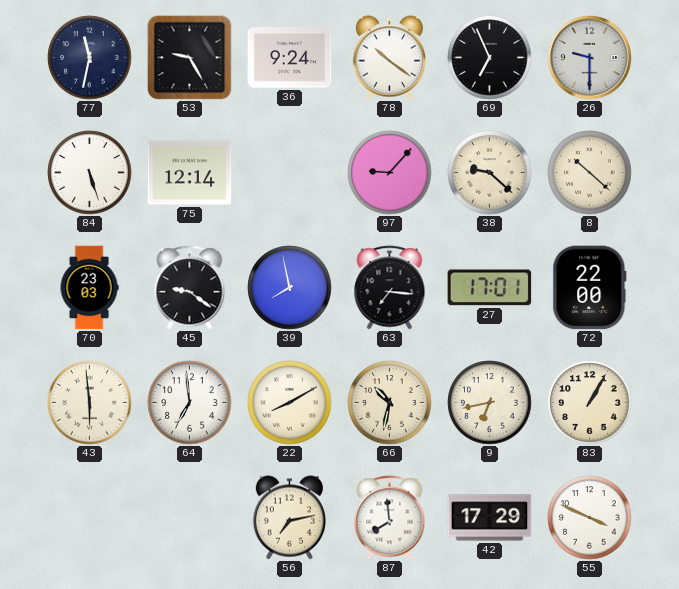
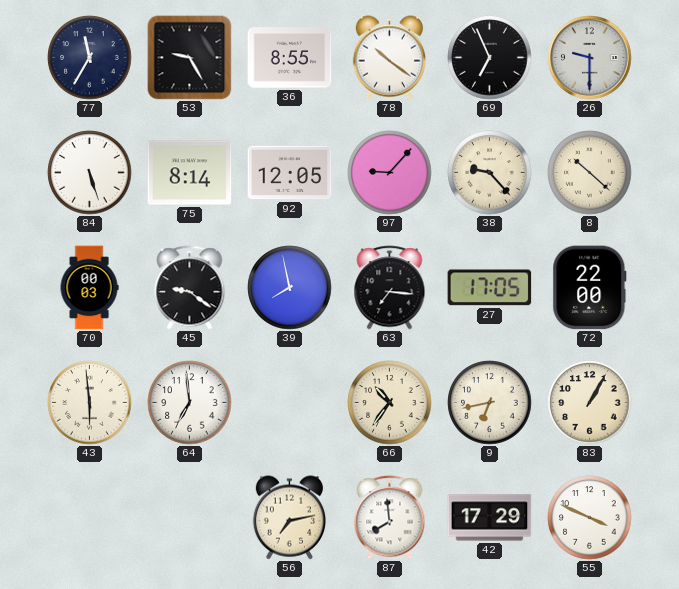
77: 11:32 -> 11:35 (90, 58)
36: 9:24 -> 8:55 (290, 58)
75: 12:14 -> 8:14 (190, 173)
92: none -> 12:05 (290, 173)
38: 9:22 -> 9:23 (490, 173)
70: 23:03 -> 00:03 (89, 288)
27: 17:01 -> 17:05 (490, 288)
22: 8:10 -> none (290, 403)
66: 10:32 -> 10:36 (390, 403)
